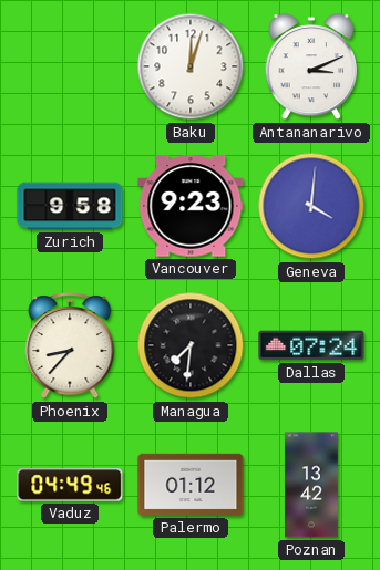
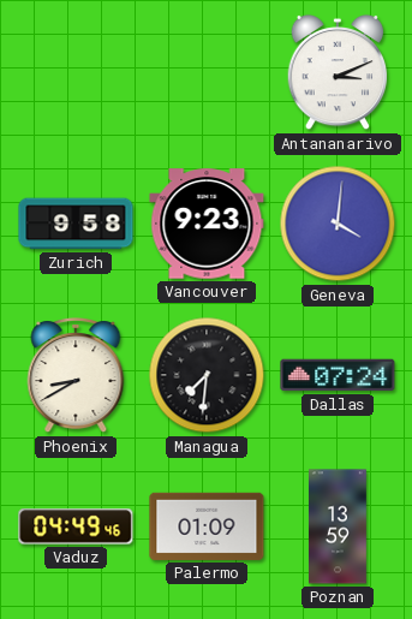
Baku: 12:03 -> none (191, 66)
Phoenix: 8:37 -> 8:40 (76, 376)
Palermo: 01:12 -> 01:09 (207, 526)
Poznan: 13:42 -> 13:59 (339, 526)
